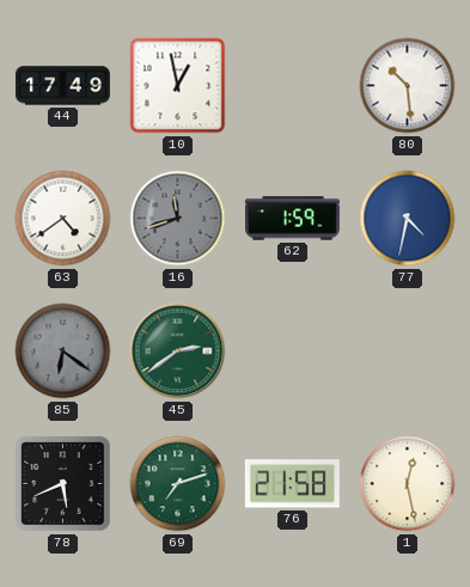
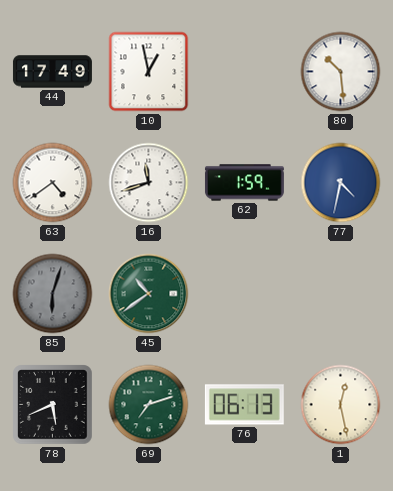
16 dial: grey -> white (149, 183)
85: 6:21 -> 6:03 (53, 294)
45: 2:39 -> 10:39 (149, 294)
76: 21:58 -> 06:13 (244, 405)
